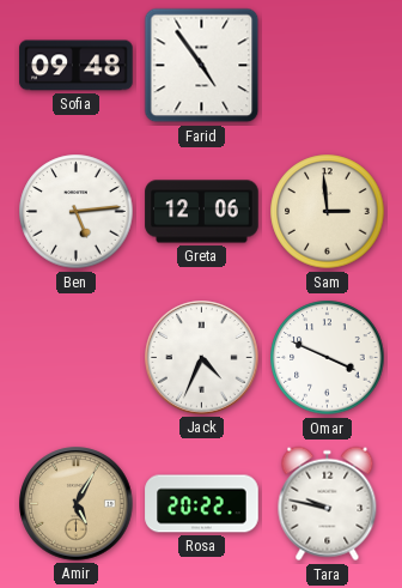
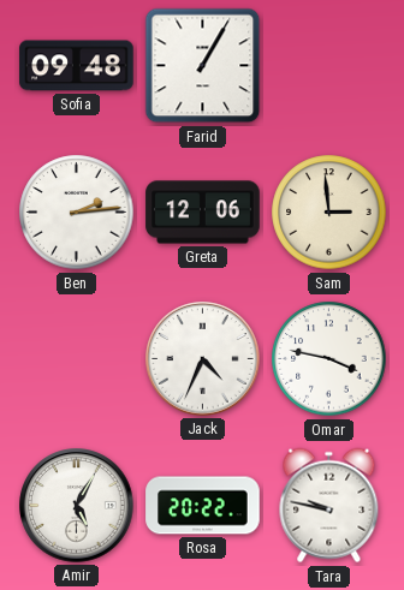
Farid: 4:54 -> 1:05 (203, 66)
Ben: 5:14 -> 2:14 (77, 213)
Omar: 3:49 -> 3:47 (329, 359)
Amir dial: champagne -> white (77, 506)
